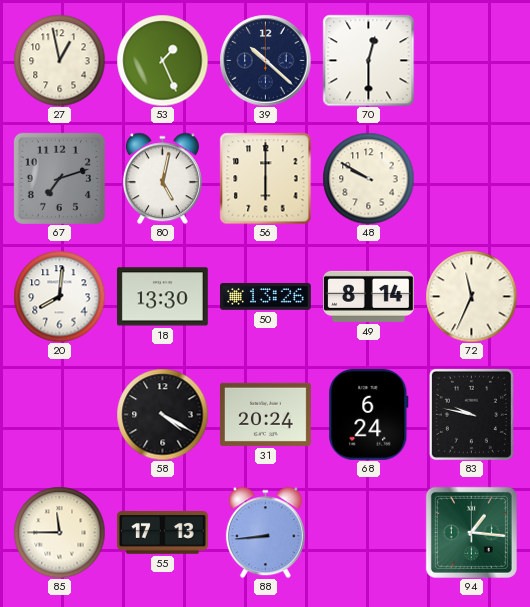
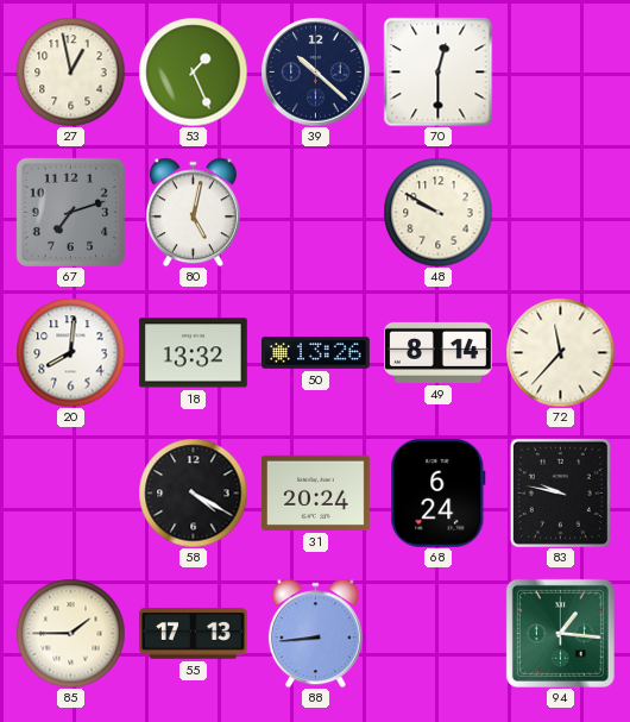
56: 6:00 -> none (265, 178)
18: 13:30 -> 13:32 (193, 353)
72: 11:34 -> 11:37 (560, 352)
85: 11:45 -> 1:45 (70, 633)
